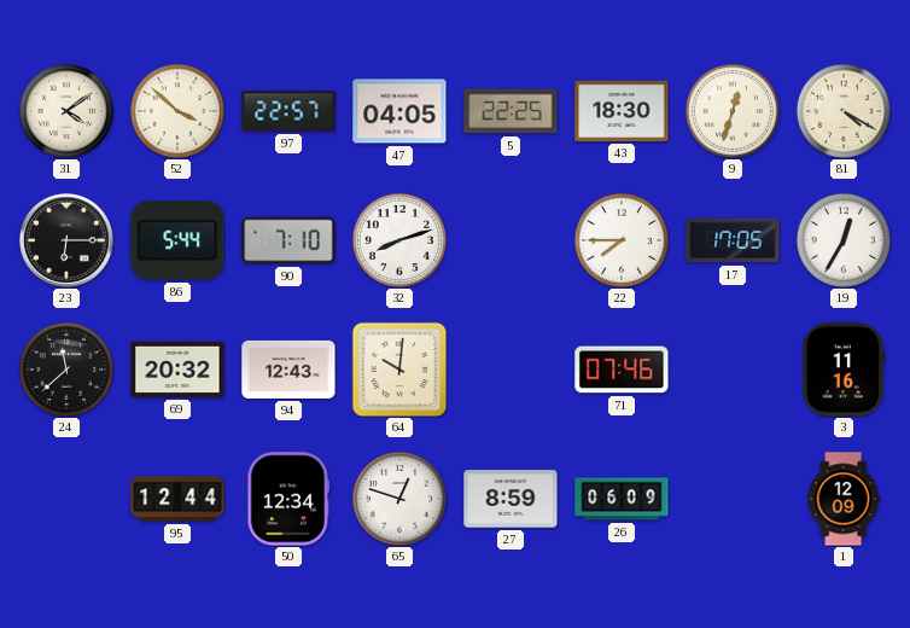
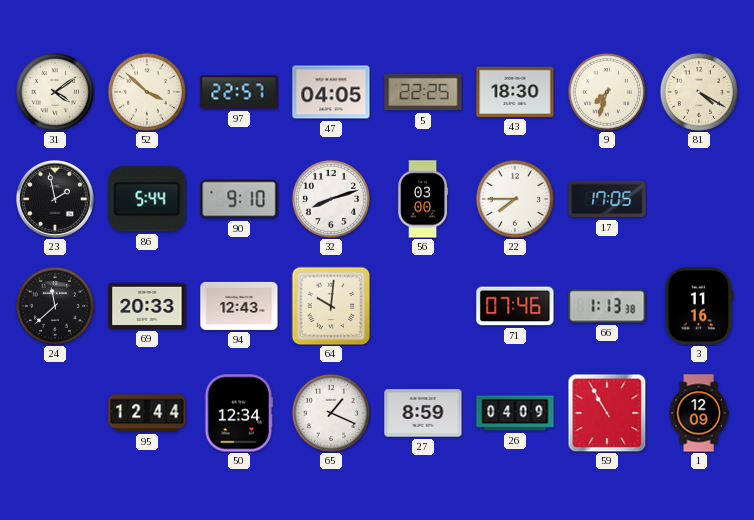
9: 12:33 -> 7:33 (607, 92)
23: 6:15 -> 1:58 (56, 200)
90: 7:10 -> 9:10 (239, 199)
56: none -> 03:00 (423, 199)
19: 12:35 -> none (844, 240)
69: 20:32 -> 20:33 (147, 306)
66: none -> 1:13 (607, 306)
65: 12:48 -> 1:19 (331, 413)
26: 06:09 -> 04:09 (515, 413)
59: none -> 10:55 (607, 413)
